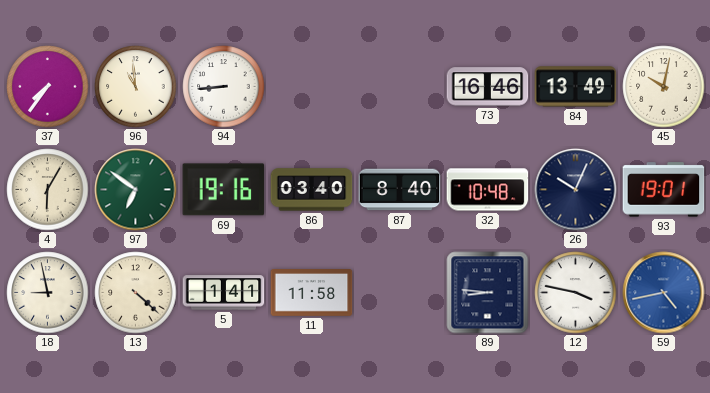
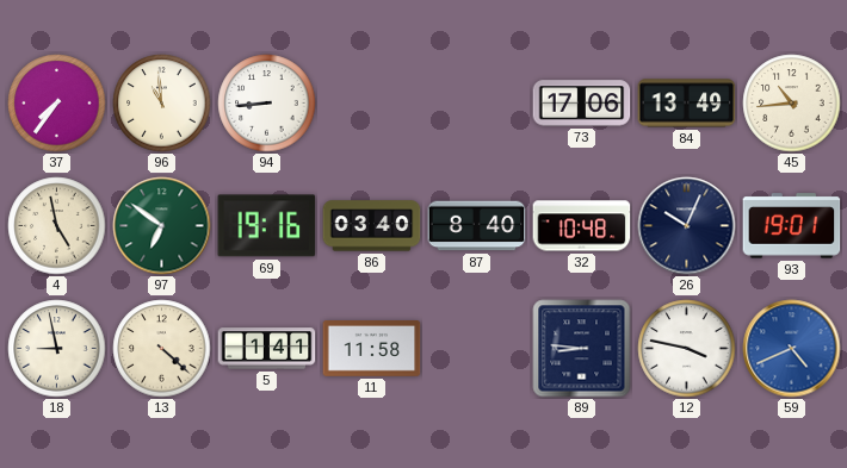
73: 16:46 -> 17:06 (582, 104)
45: 10:02 -> 10:44 (792, 104)
4: 6:05 -> 4:58 (57, 226)
59: 4:43 -> 4:41 (792, 349)
